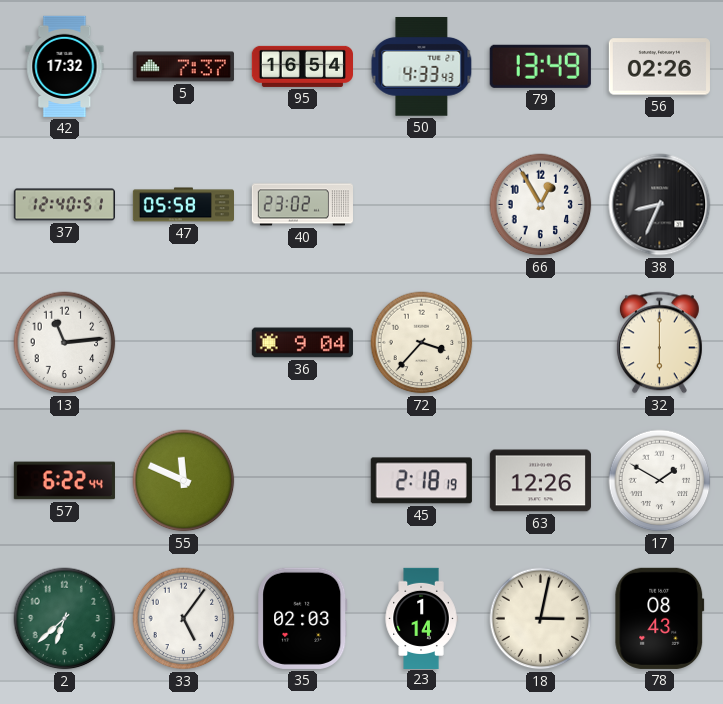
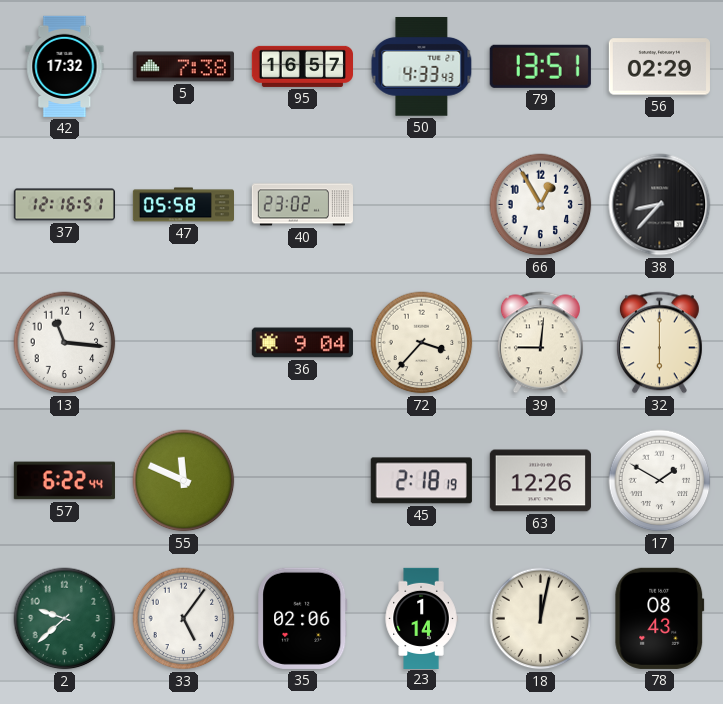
5: 7:37 -> 7:38 (183, 67)
95: 16:54 -> 16:57 (302, 66)
79: 13:49 -> 13:51 (540, 66)
56: 02:26 -> 02:29 (659, 67)
37: 12:40 -> 12:16 (64, 205)
38: 8:34 -> 8:37 (660, 205)
13: 11:14 -> 11:16 (65, 343)
39: none -> 9:01 (540, 343)
2: 6:38 -> 9:38 (65, 619)
35: 02:03 -> 02:06 (303, 618)
18: 3:02 -> 12:02 (541, 619)
